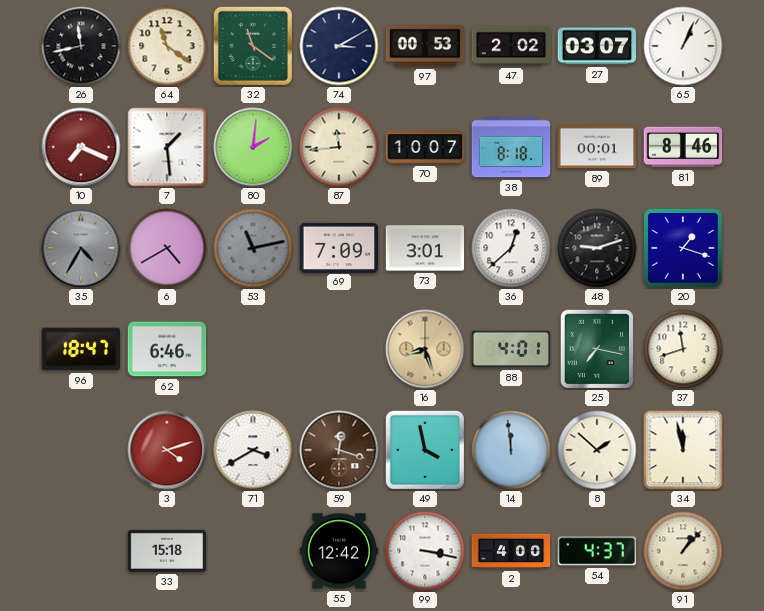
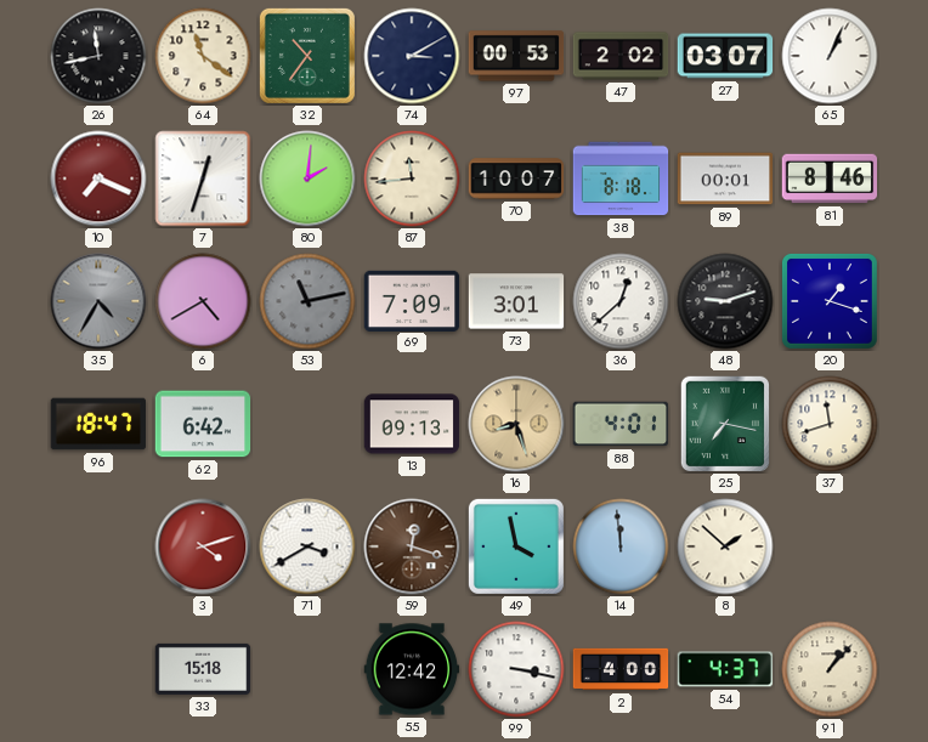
32: 11:21 -> 10:36 (307, 56)
7: 1:29 -> 12:33 (203, 179)
62: 6:46 -> 6:42 (203, 424)
13: none -> 09:13 (412, 424)
34: 11:58 -> none (683, 450)
